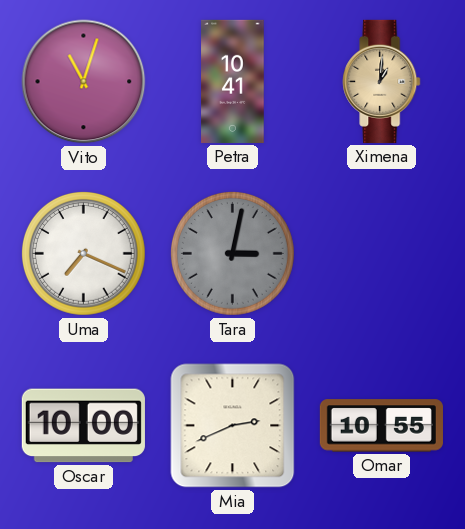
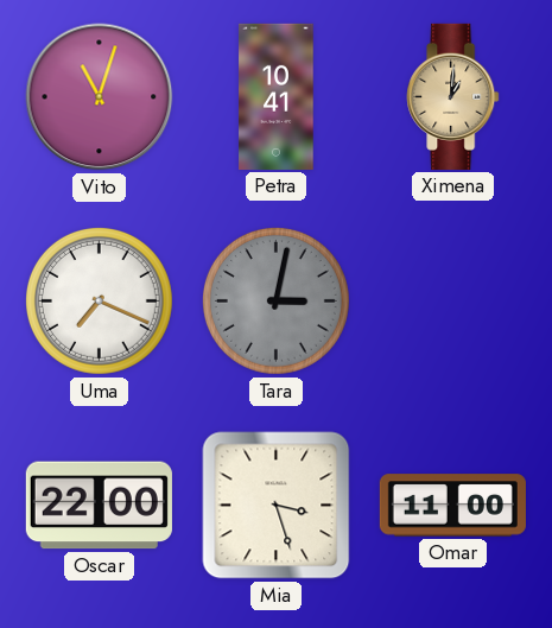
Oscar: 10:00 -> 22:00 (99, 506)
Mia: 2:41 -> 3:27 (277, 506)
Omar: 10:55 -> 11:00 (452, 506)
